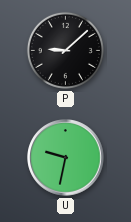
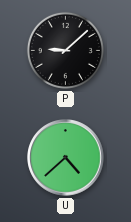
U: 9:32 -> 4:38 (66, 158)
